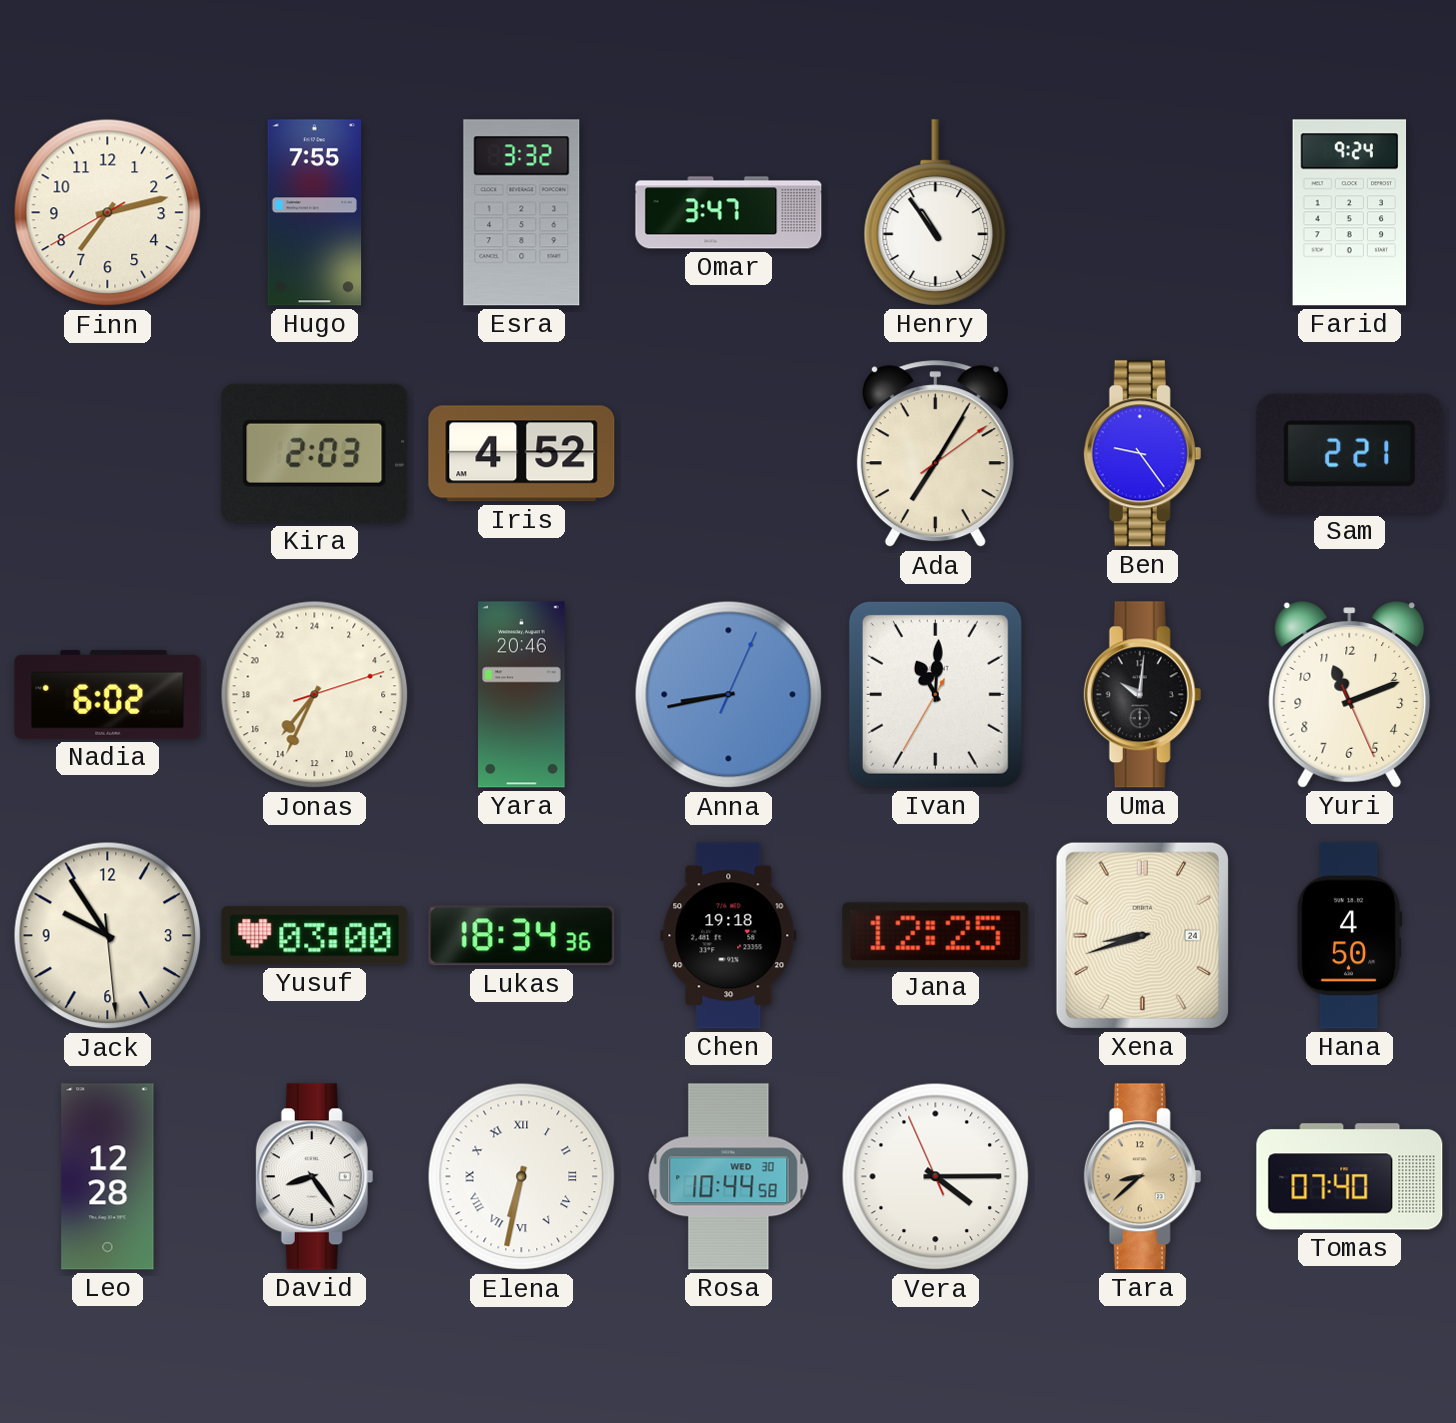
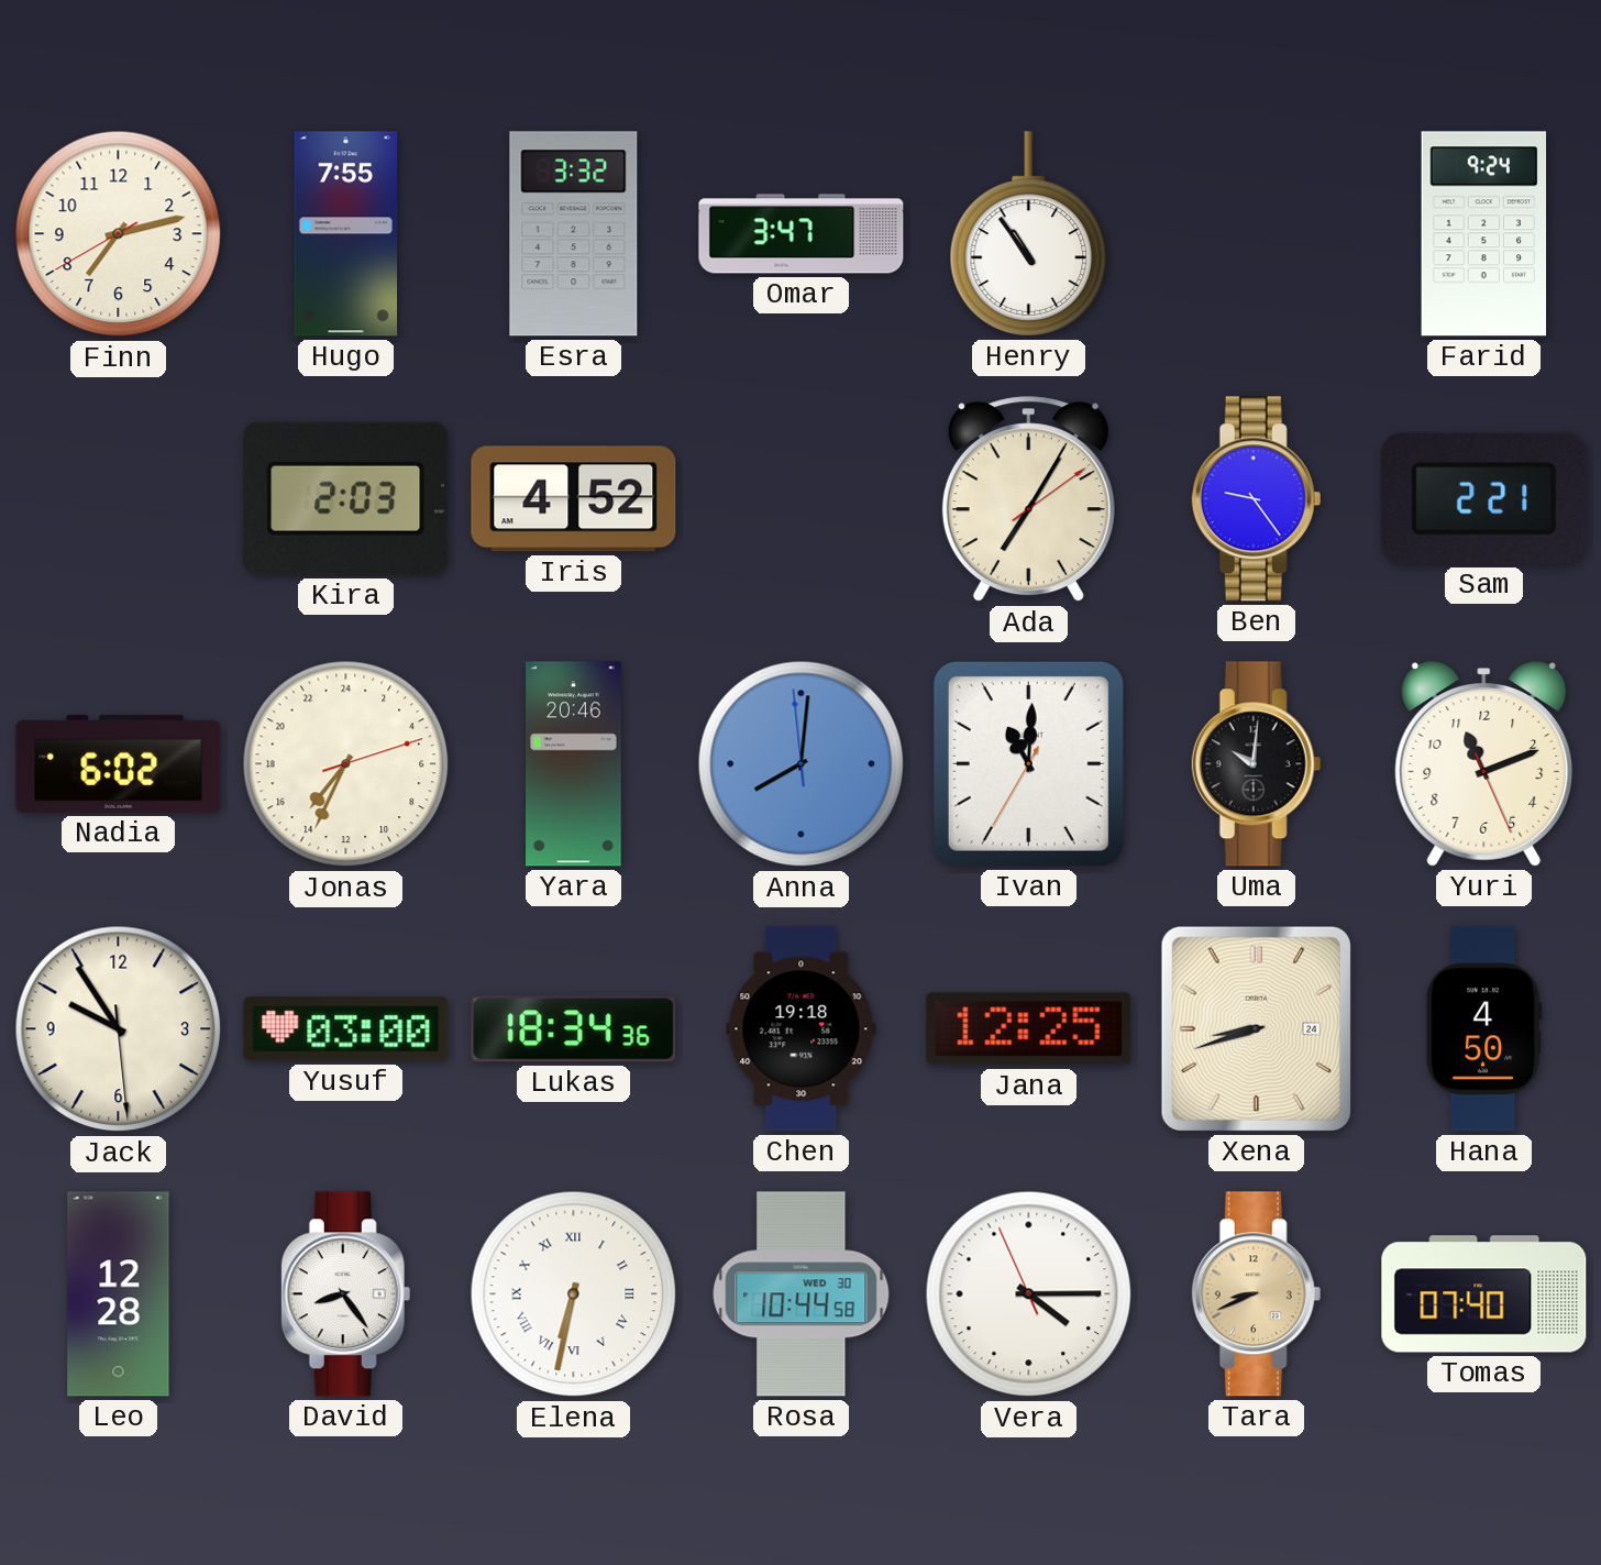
Anna: 8:43 -> 8:00 (802, 764)
Tara: 8:38 -> 8:41 (1257, 1294)
